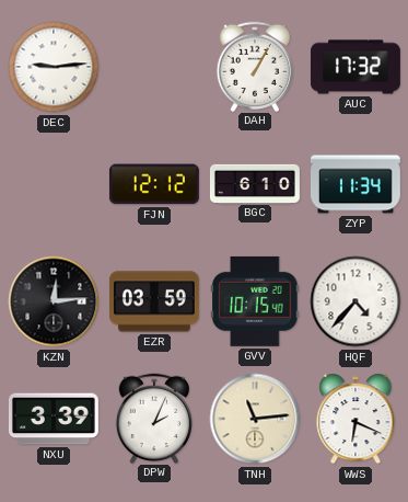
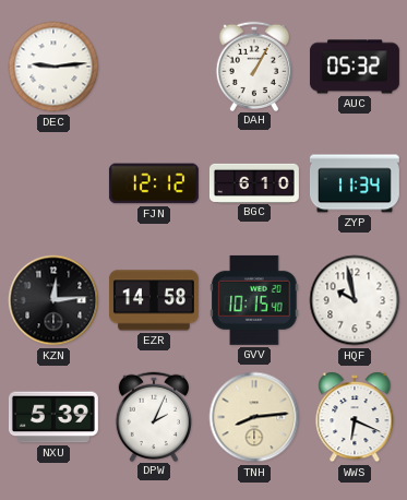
AUC: 17:32 -> 05:32 (355, 67)
EZR: 03:59 -> 14:58 (154, 300)
HQF: 4:37 -> 9:58 (355, 300)
NXU: 3:39 -> 5:39 (53, 417)
TNH: 11:14 -> 8:14 (254, 417)
